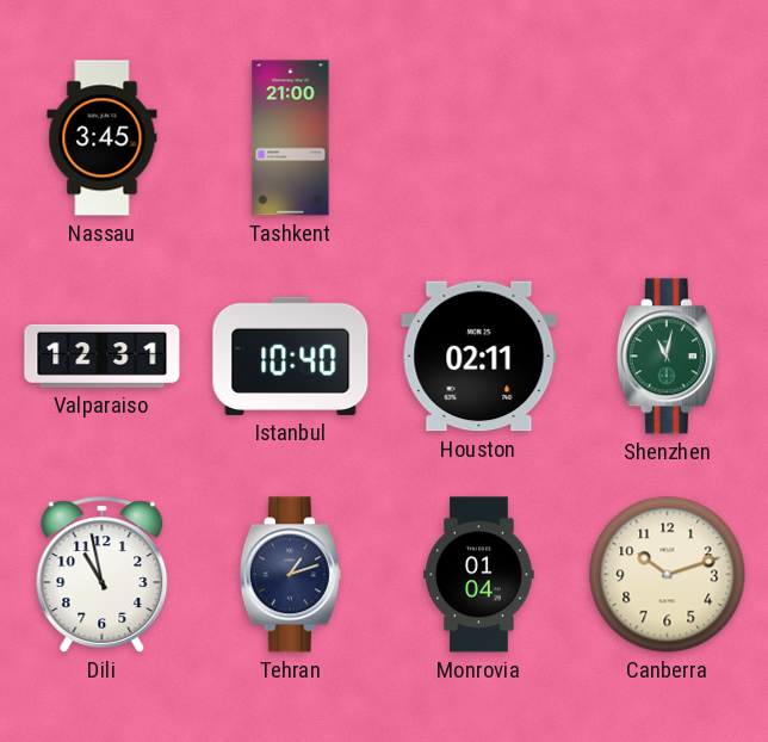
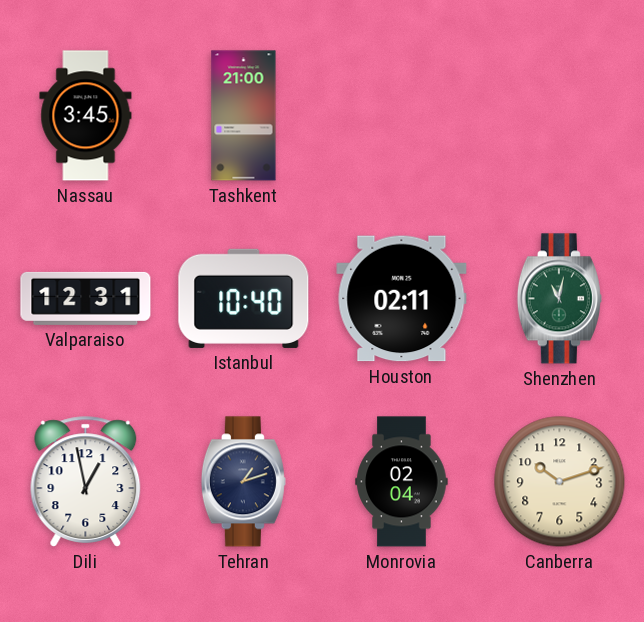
Dili: 10:58 -> 12:58 (86, 482)
Monrovia: 01:04 -> 02:04 (402, 482)
